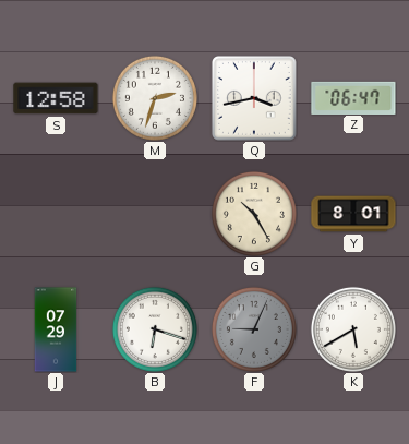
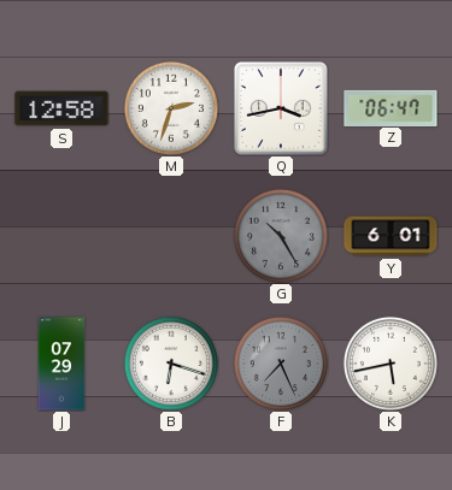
G dial: cream -> grey (281, 236)
Y: 8:01 -> 6:01 (391, 236)
F: 9:04 -> 7:26 (281, 364)
K: 5:40 -> 5:43 (391, 364)
